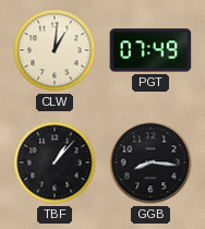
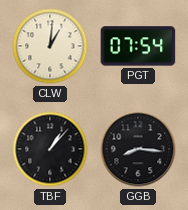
PGT: 07:49 -> 07:54 (138, 46)
